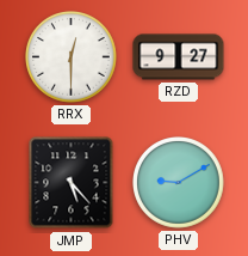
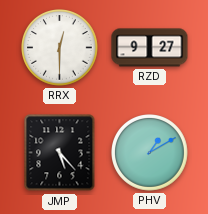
PHV: 9:10 -> 1:10 (150, 153)
